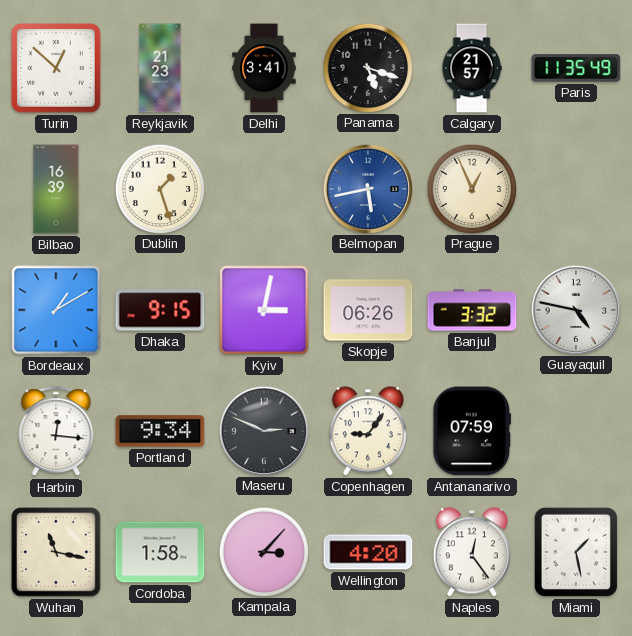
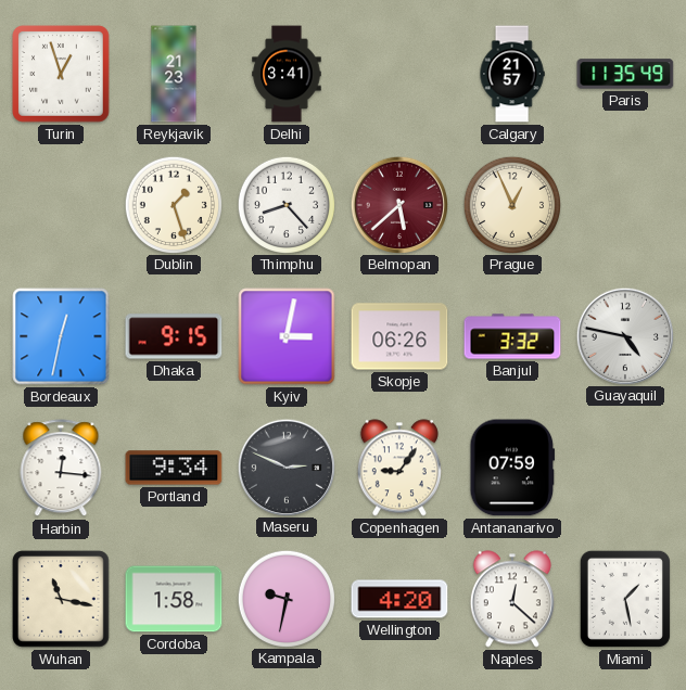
Turin: 12:52 -> 12:57 (61, 74)
Panama: 5:18 -> none (367, 67)
Bilbao: 16:39 -> none (56, 189)
Thimphu: none -> 8:23 (285, 204)
Belmopan: 5:43 -> 5:38 (398, 204)
Belmopan dial: blue -> burgundy (398, 204)
Bordeaux: 1:10 -> 12:32 (61, 336)
Kampala: 3:07 -> 9:32 (285, 598)
Naples: 12:24 -> 12:22 (512, 599)
